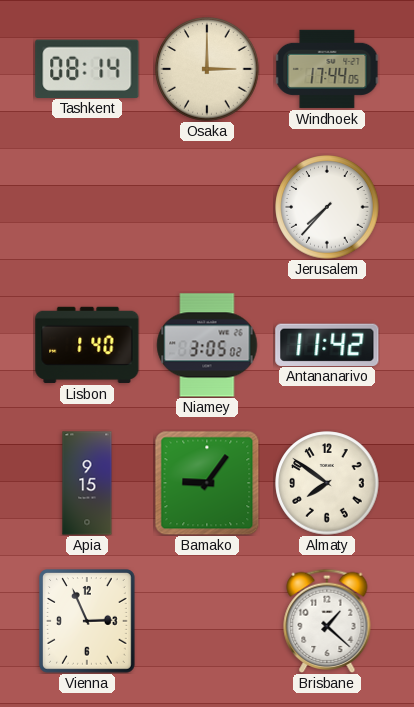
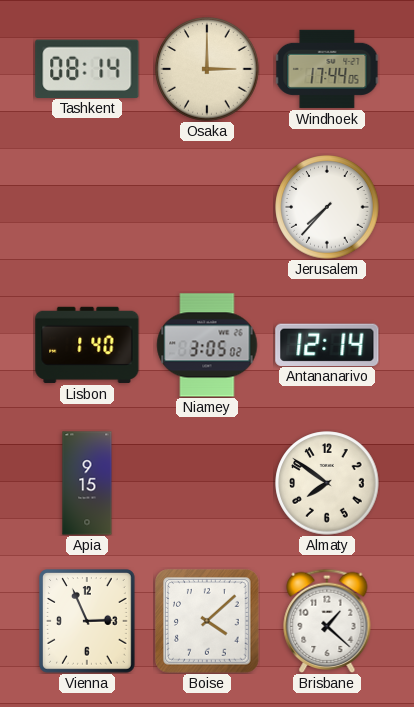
Antananarivo: 11:42 -> 12:14 (327, 344)
Bamako: 9:06 -> none (207, 483)
Boise: none -> 4:08 (207, 621)
